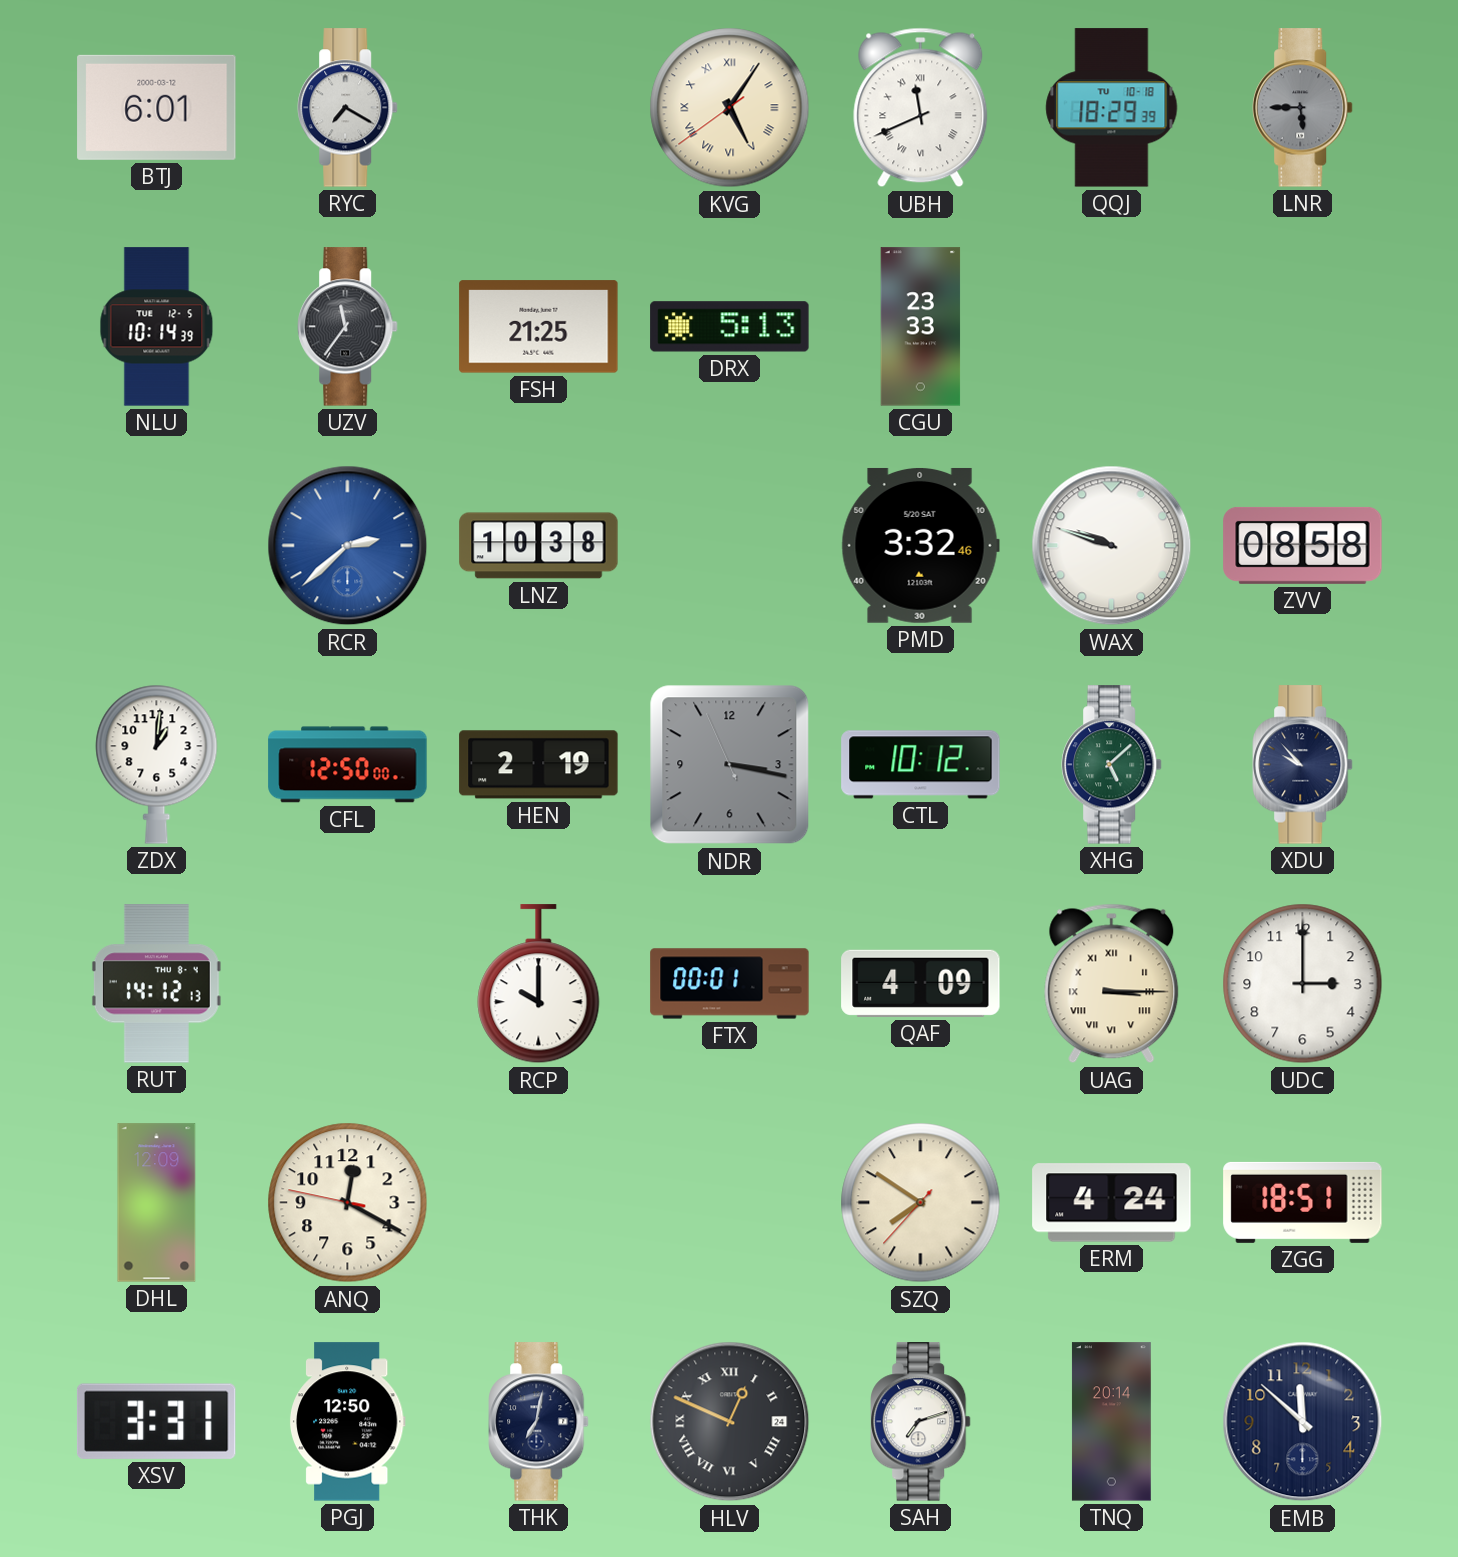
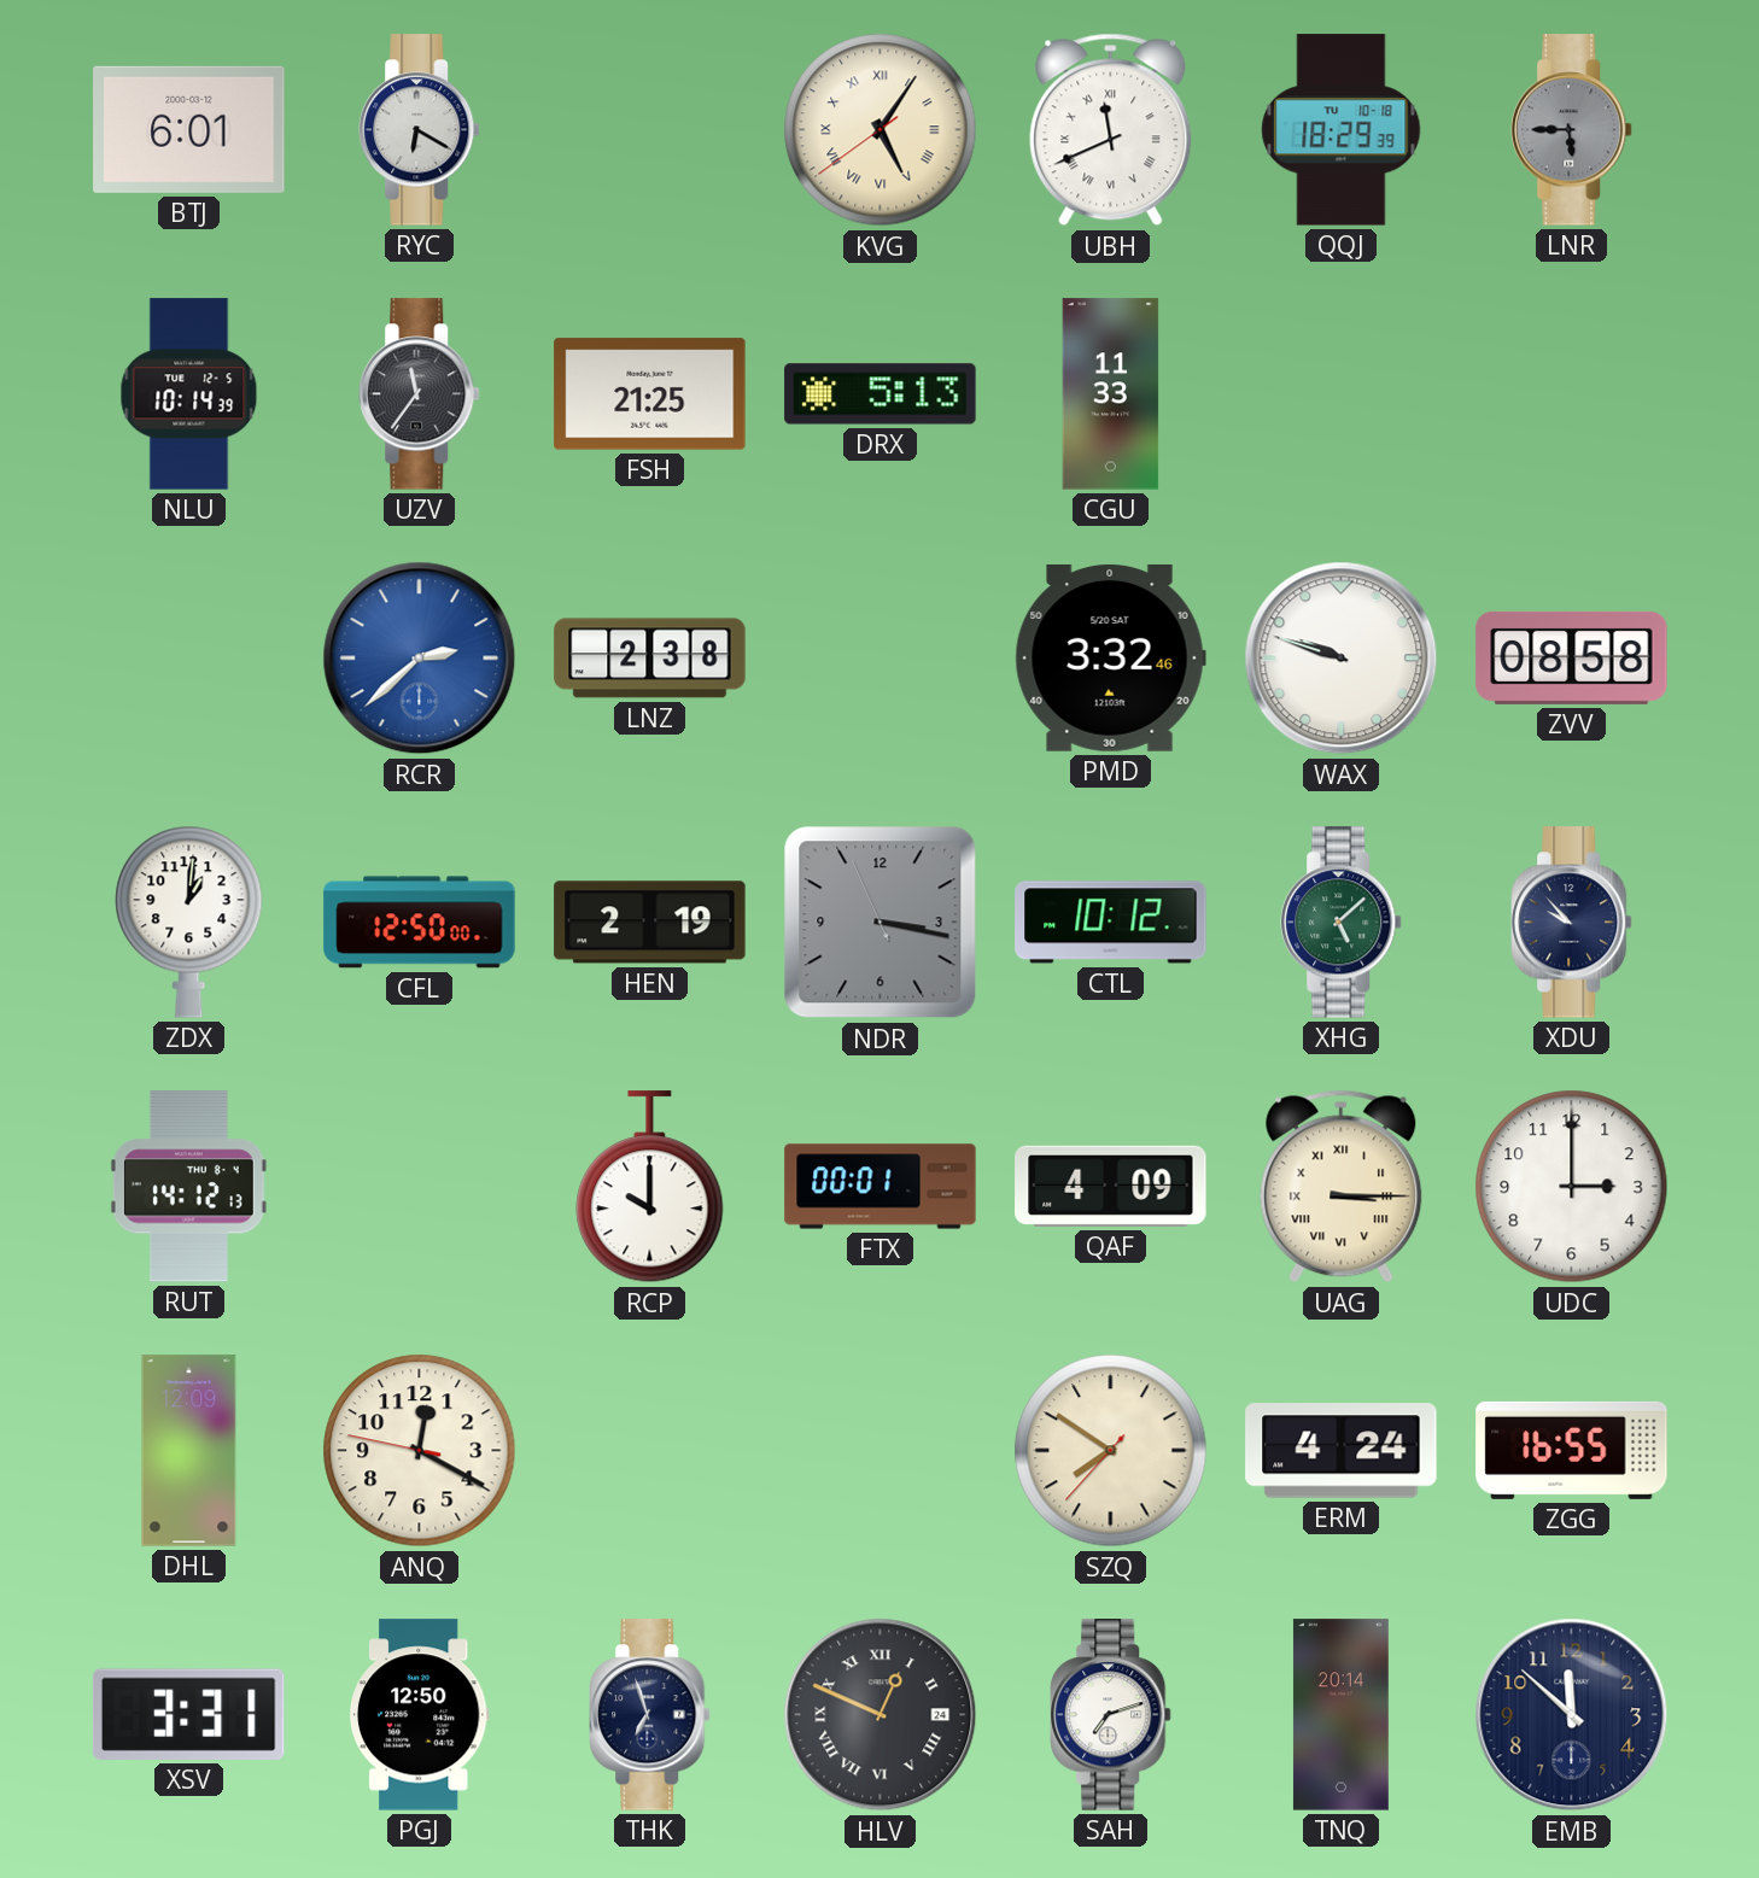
RYC: 7:20 -> 6:20 (420, 130)
CGU: 23:33 -> 11:33 (1111, 394)
LNZ: 10:38 -> 2:38 (650, 659)
ZGG: 18:51 -> 16:55 (1572, 1450)
THK: 7:02 -> 6:57 (650, 1715)
